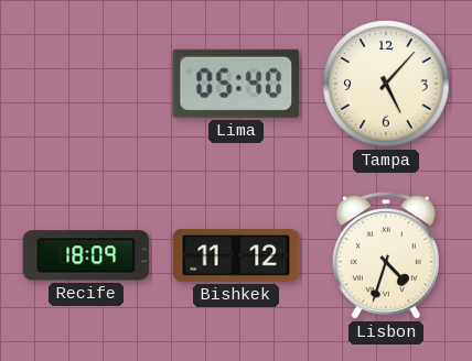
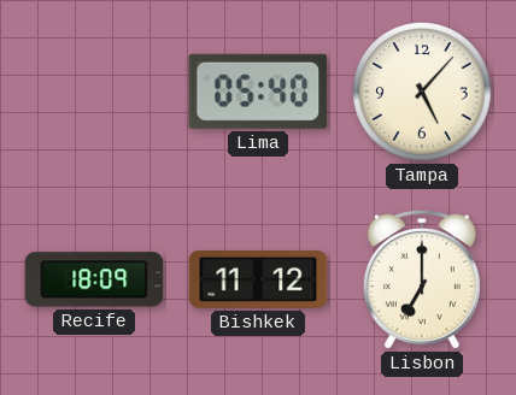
Lisbon: 4:33 -> 7:00 (422, 279)
